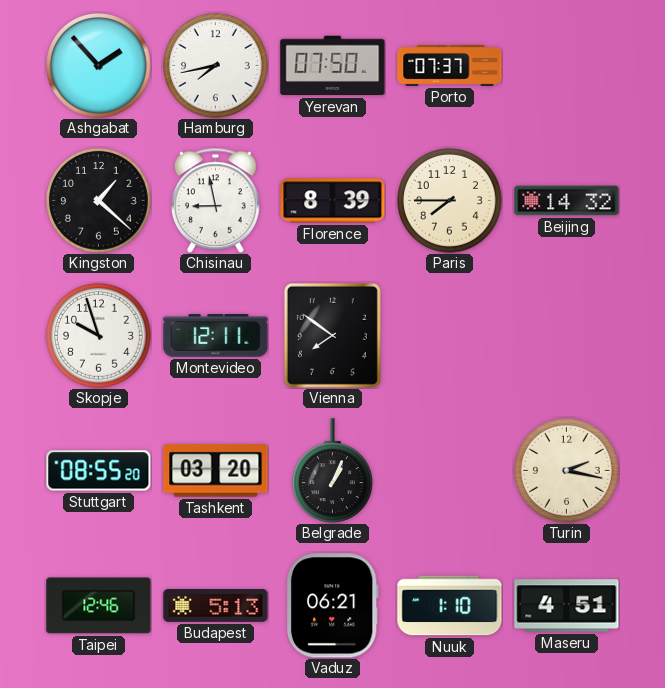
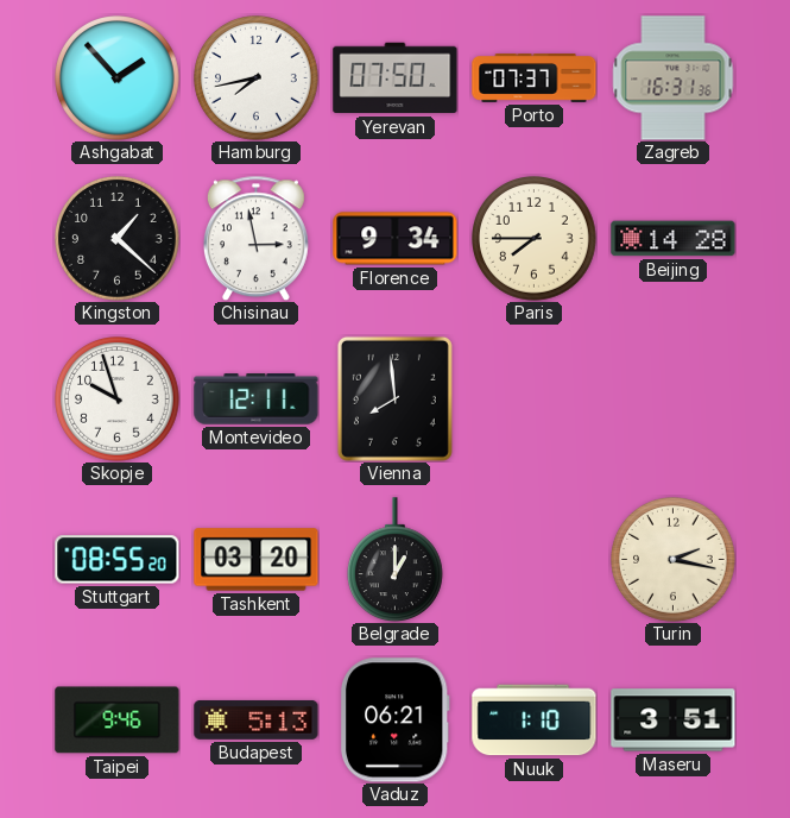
Zagreb: none -> 16:31 (674, 78)
Chisinau: 8:58 -> 2:58 (255, 238)
Florence: 8:39 -> 9:34 (396, 239)
Beijing: 14:32 -> 14:28 (674, 239)
Vienna: 7:51 -> 7:59 (394, 398)
Belgrade: 1:04 -> 1:00 (396, 559)
Taipei: 12:46 -> 9:46 (118, 721)
Maseru: 4:51 -> 3:51 (674, 721)
